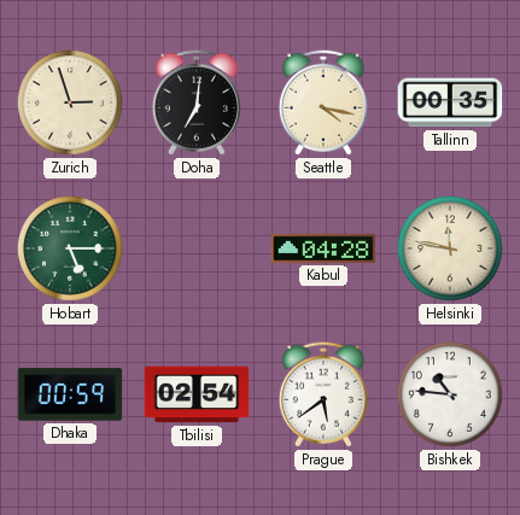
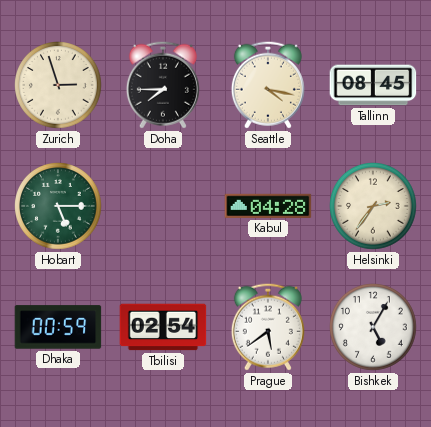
Doha: 7:01 -> 7:45 (163, 85)
Tallinn: 00:35 -> 08:45 (373, 85)
Helsinki: 11:47 -> 2:36 (374, 207)
Bishkek: 10:46 -> 5:05 (374, 328)
